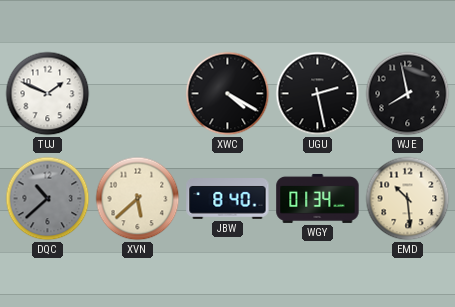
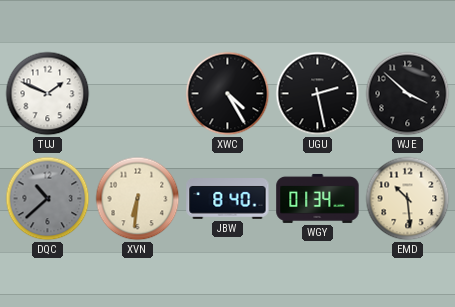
XWC: 4:20 -> 4:25 (228, 94)
WJE: 7:58 -> 3:52 (408, 94)
XVN: 5:38 -> 6:31 (138, 199)
